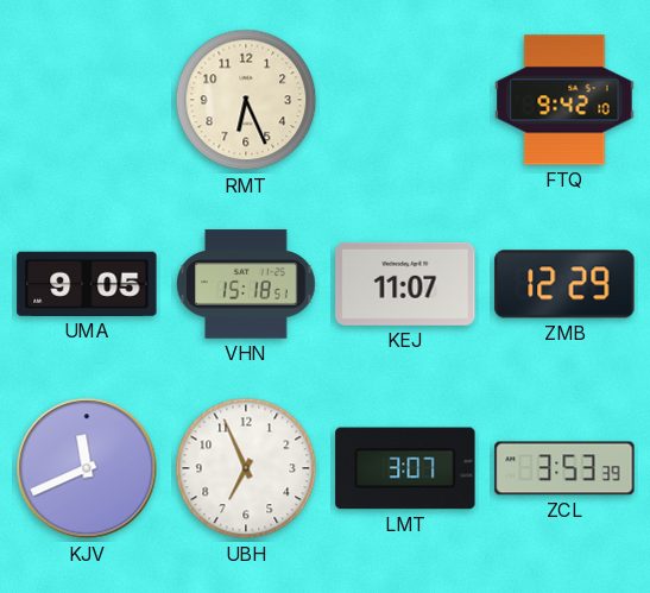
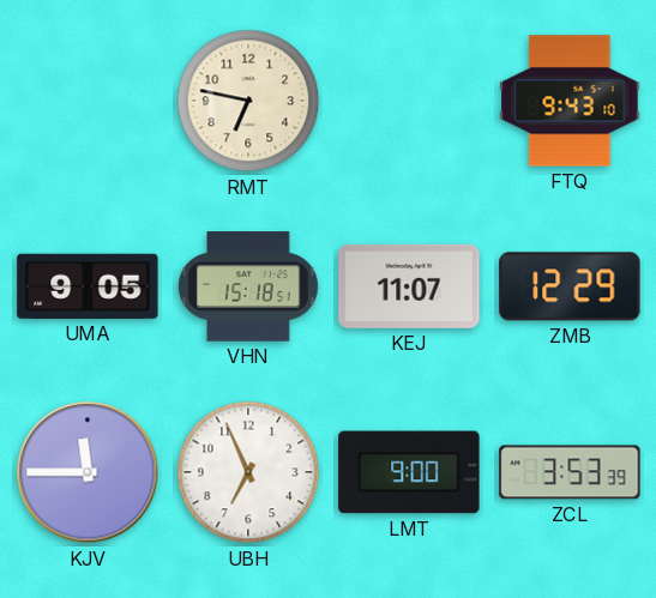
RMT: 6:26 -> 6:47 (248, 101)
FTQ: 9:42 -> 9:43 (570, 101)
KJV: 11:41 -> 11:45 (88, 472)
LMT: 3:07 -> 9:00 (409, 472)
